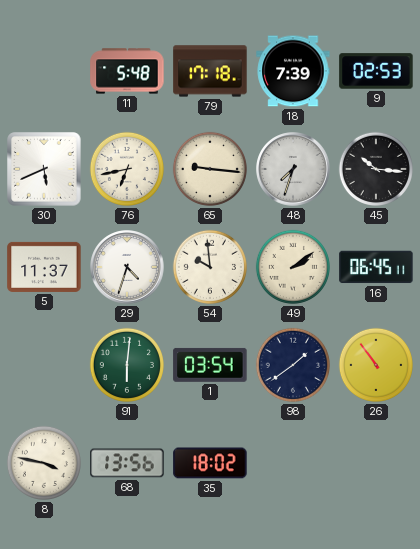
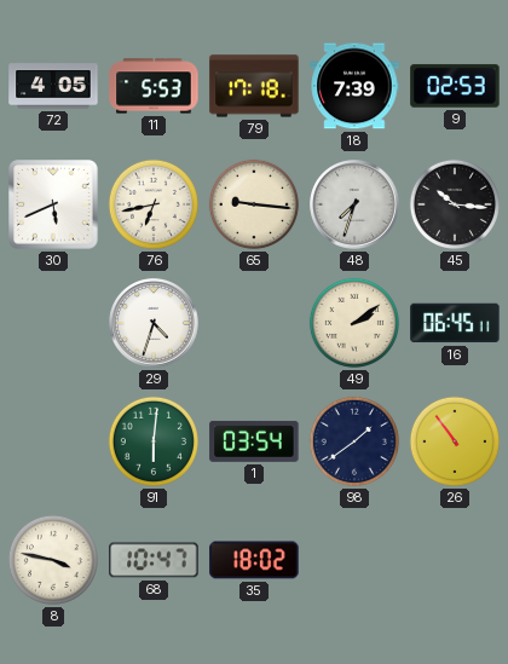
72: none -> 4:05 (53, 86)
11: 5:48 -> 5:53 (154, 86)
5: 11:37 -> none (44, 267)
54: 9:59 -> none (210, 267)
68: 13:56 -> 10:47 (154, 560)
